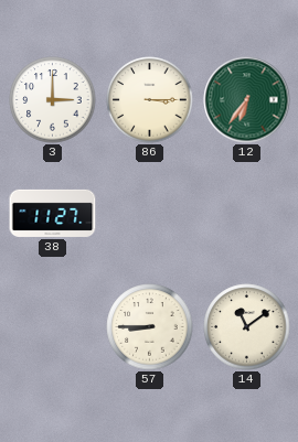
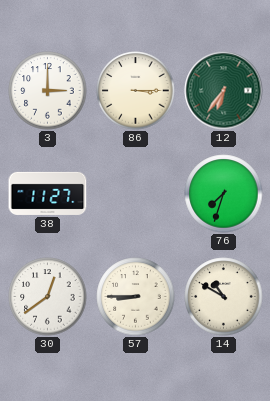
76: none -> 7:33 (224, 194)
30: none -> 12:39 (48, 297)
14: 11:09 -> 10:50 (224, 297)
